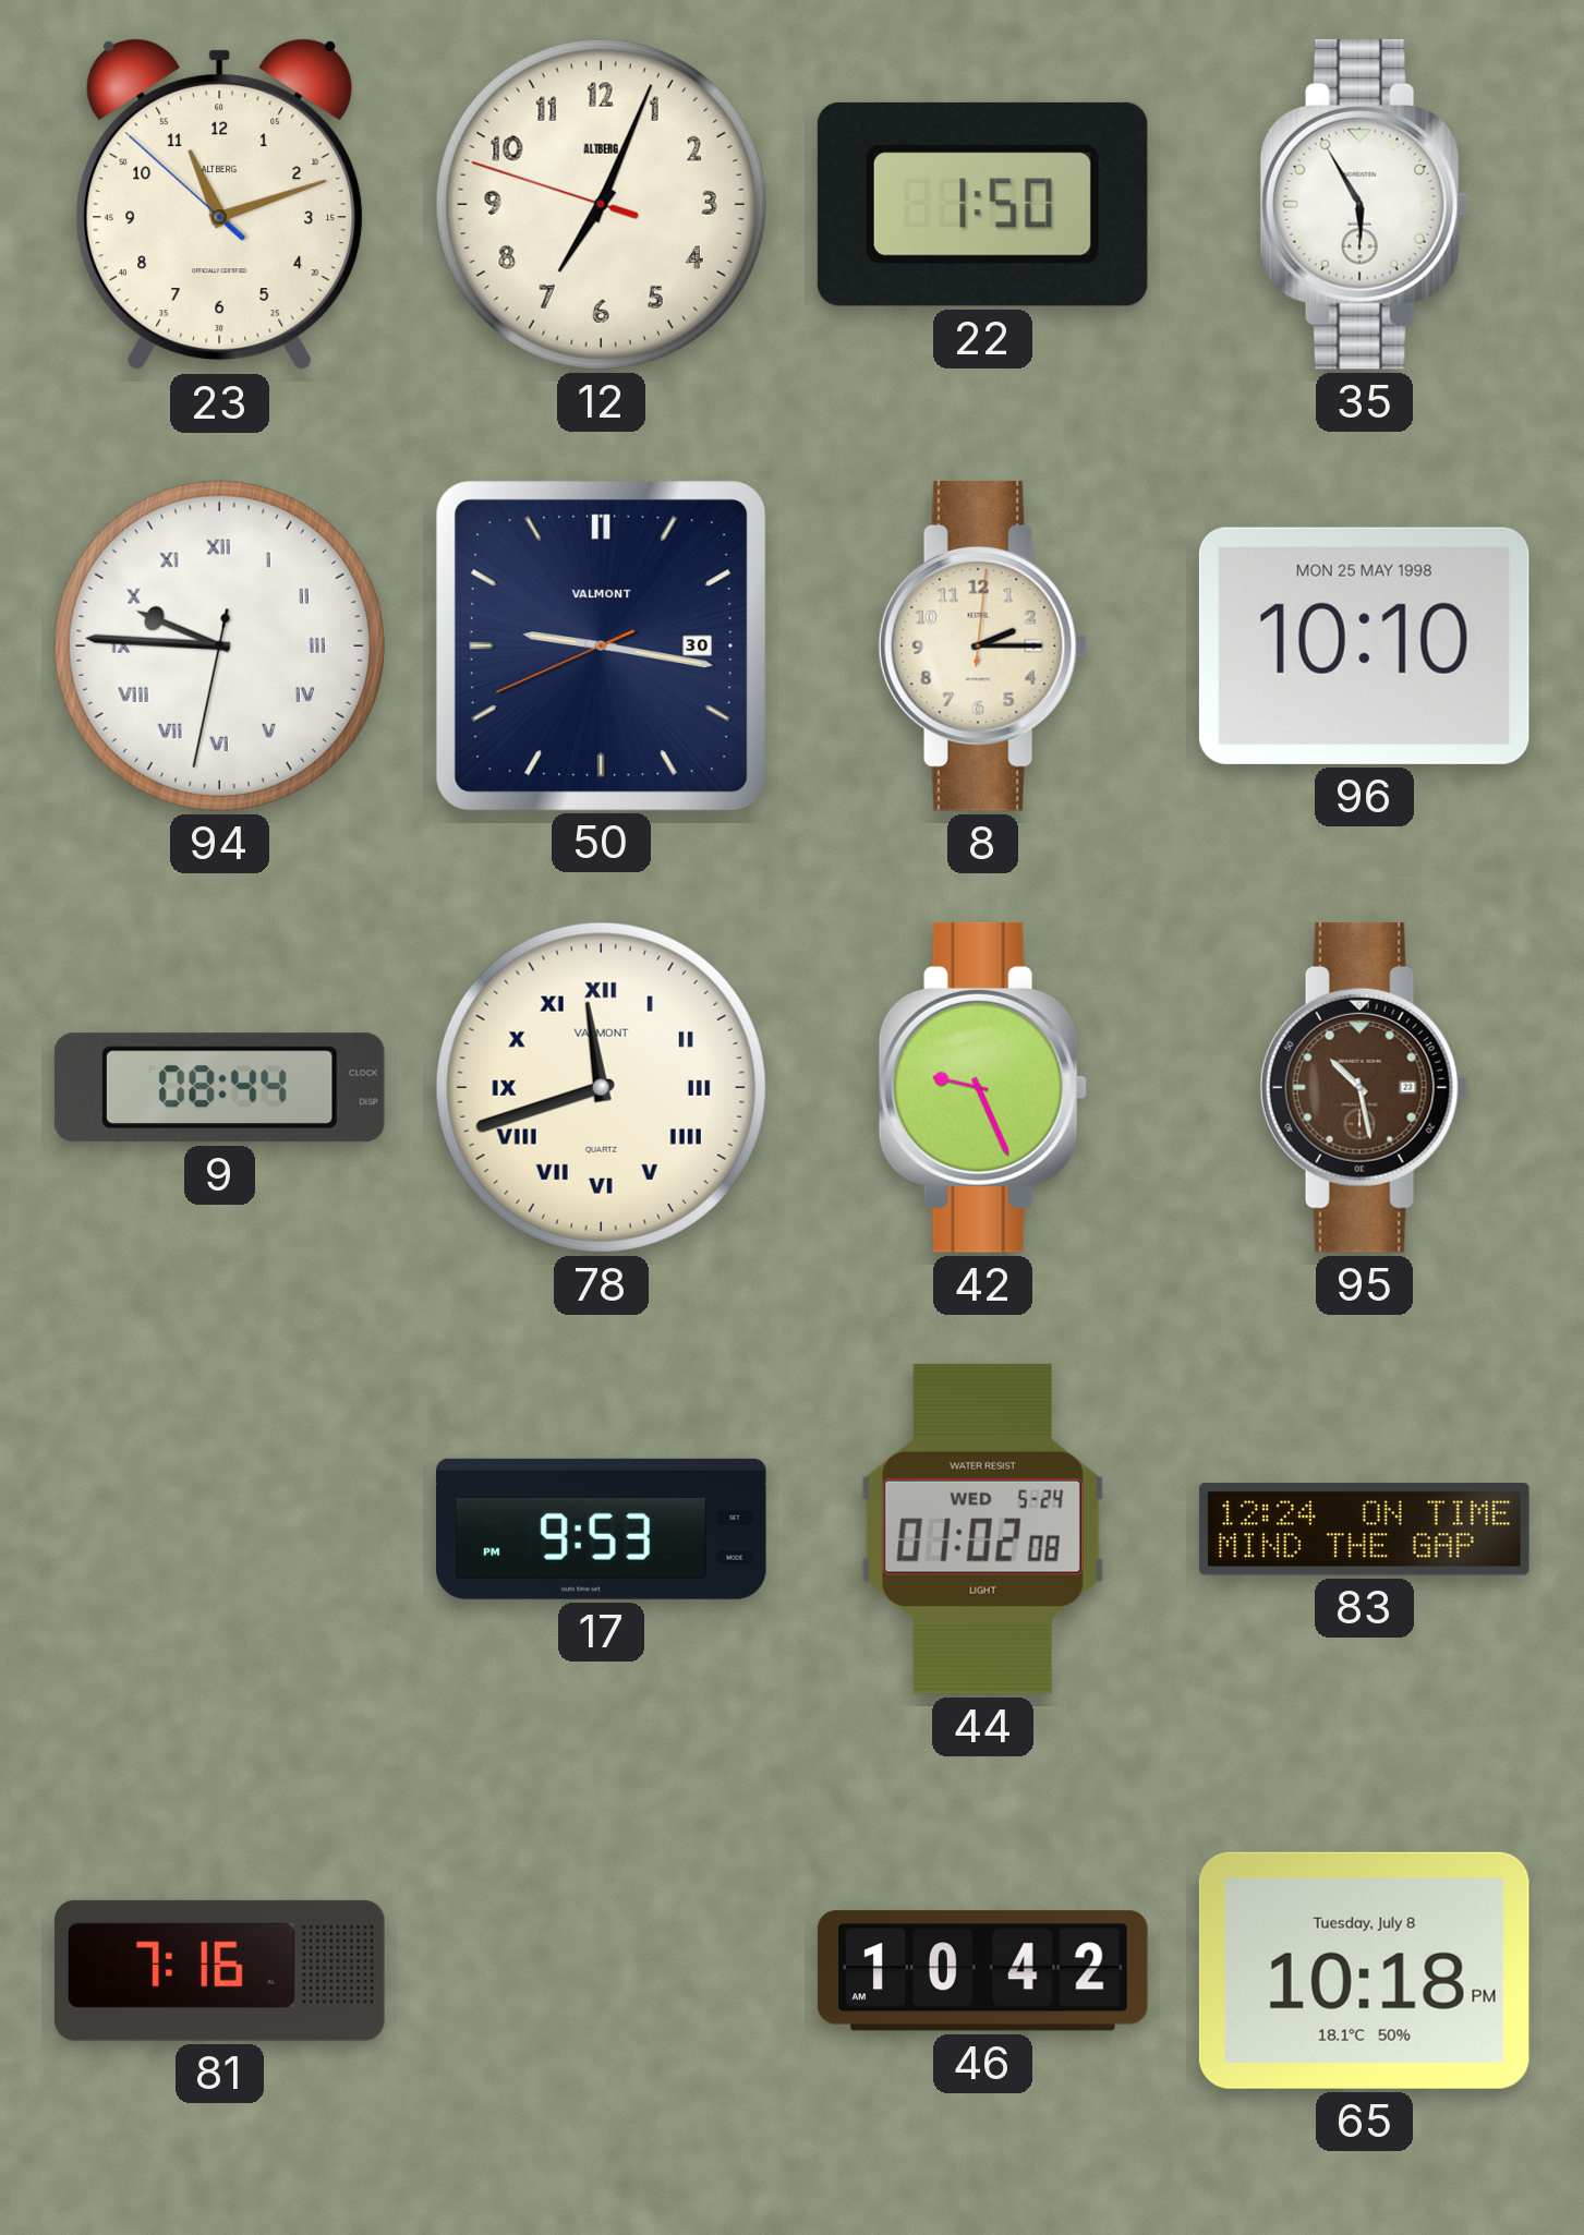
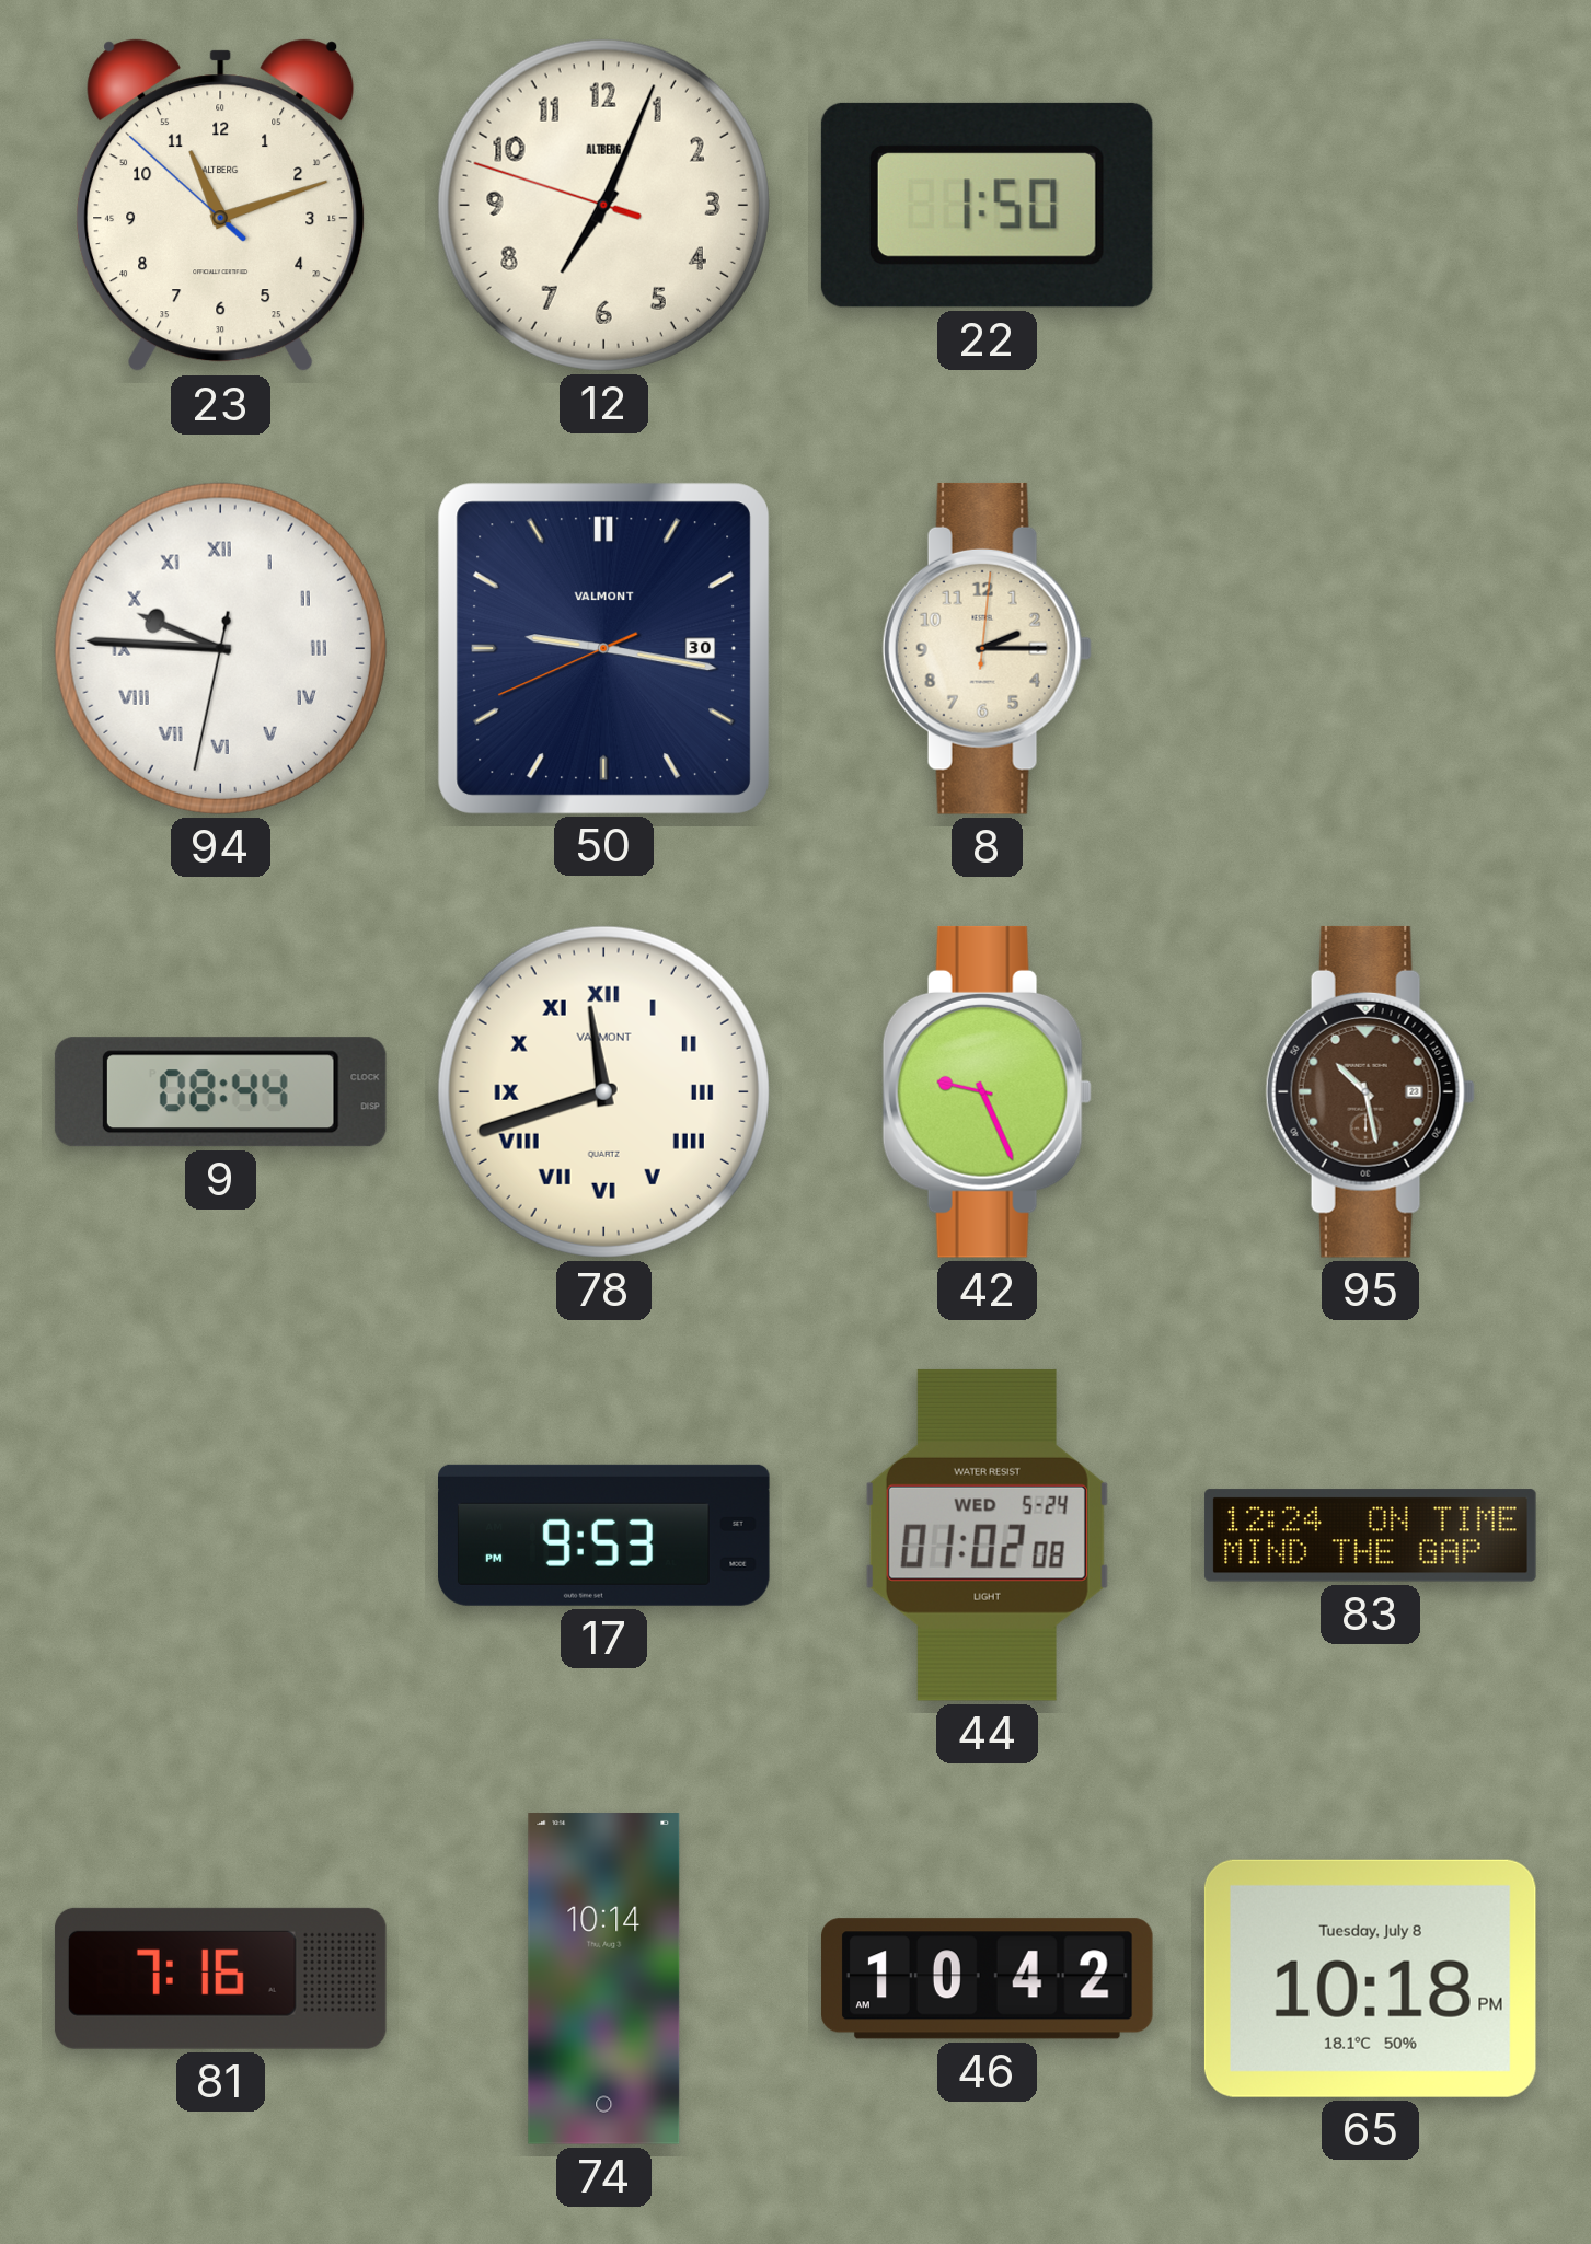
35: 5:55 -> none (1364, 204)
96: 10:10 -> none (1364, 645)
74: none -> 10:14 (604, 1979)
